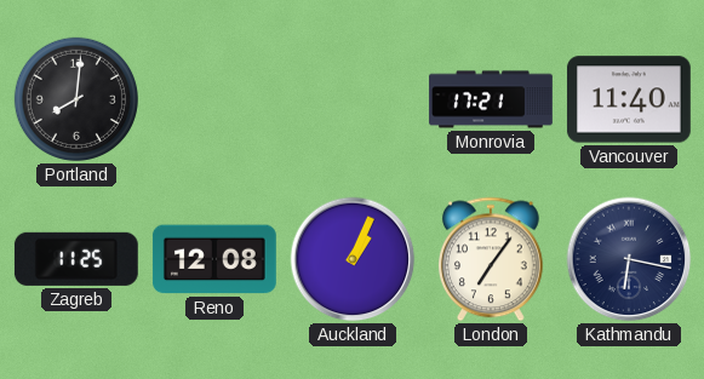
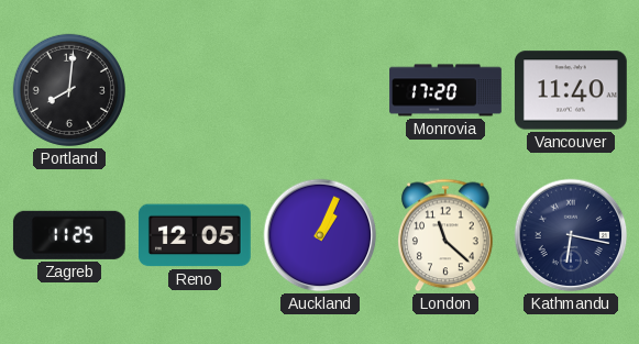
Monrovia: 17:21 -> 17:20 (445, 90)
Reno: 12:08 -> 12:05 (195, 235)
London: 7:06 -> 11:22 (445, 235)
